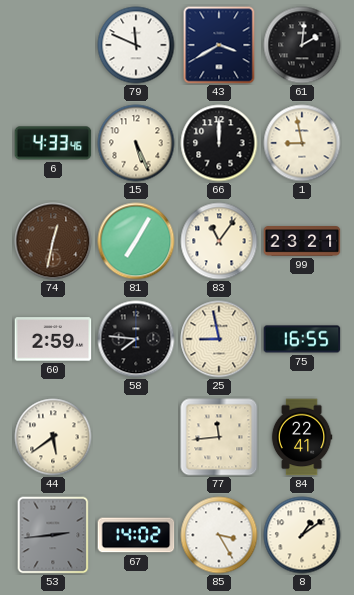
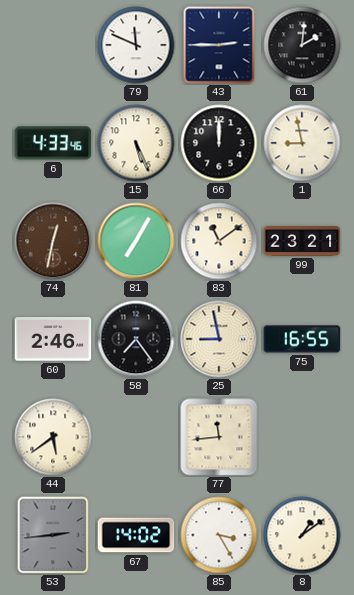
43: 3:40 -> 2:45 (219, 45)
83: 11:06 -> 11:09 (219, 241)
60: 2:59 -> 2:46 (53, 339)
58: 7:46 -> 7:24 (136, 339)
84: 22:41 -> none (302, 437)
